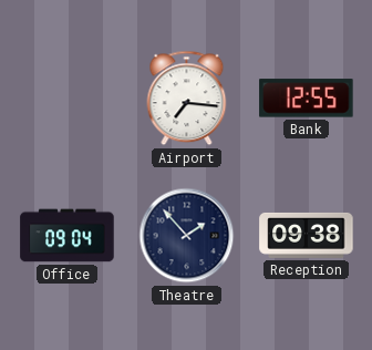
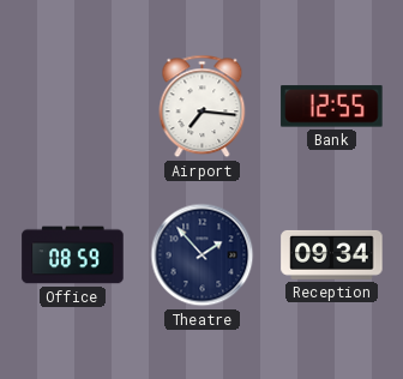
Office: 09:04 -> 08:59 (73, 255)
Reception: 09:38 -> 09:34 (332, 254)
